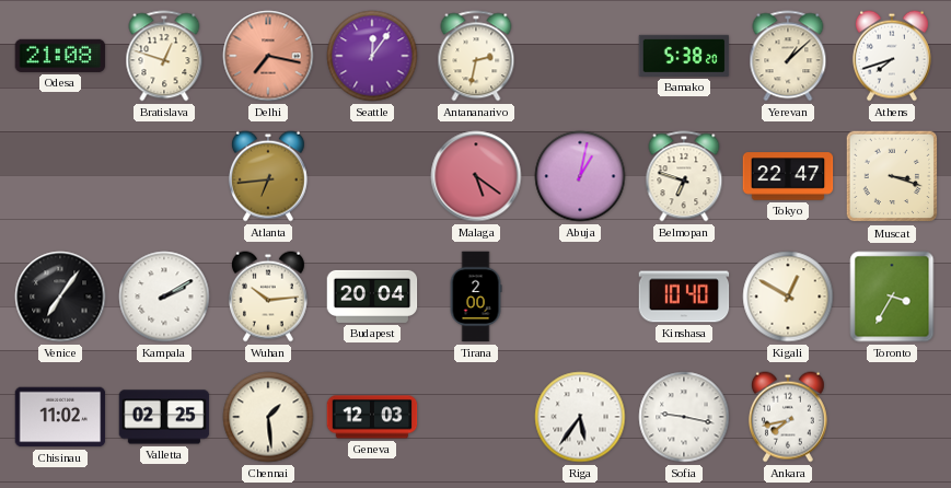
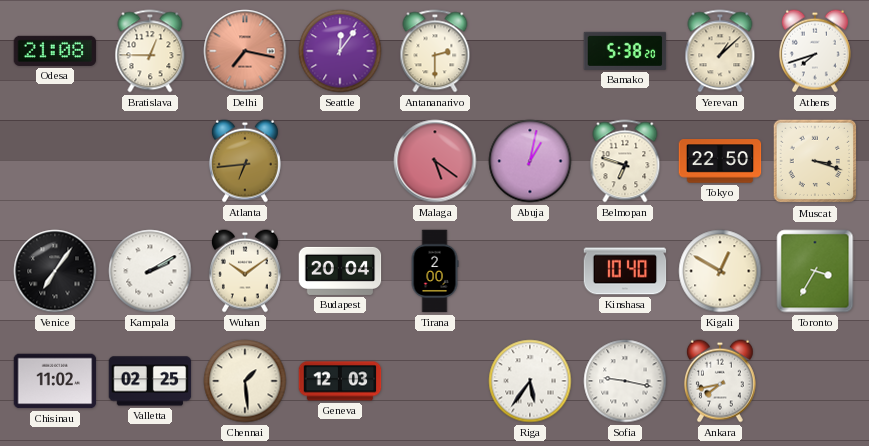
Bratislava: 12:48 -> 12:45 (150, 51)
Antananarivo: 2:32 -> 2:30 (435, 51)
Tokyo: 22:47 -> 22:50 (720, 161)
Wuhan: 10:14 -> 10:09 (245, 271)
